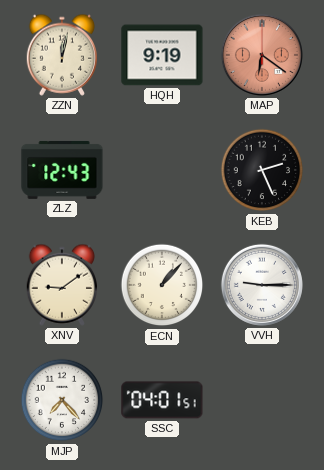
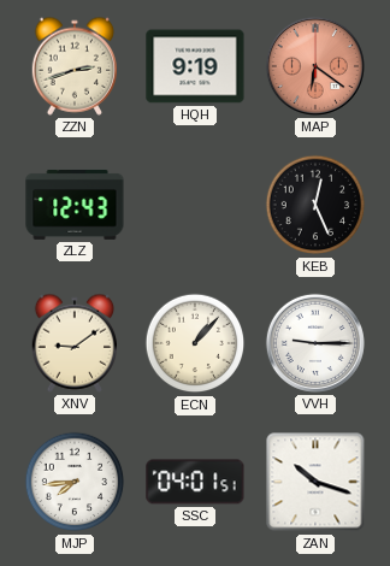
ZZN: 12:02 -> 2:42 (73, 66)
KEB: 2:26 -> 12:26 (315, 205)
MJP: 7:23 -> 7:44 (75, 482)
ZAN: none -> 10:18 (315, 482)
